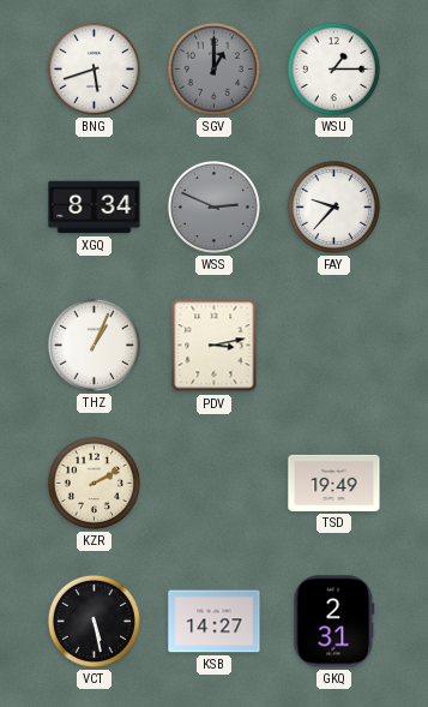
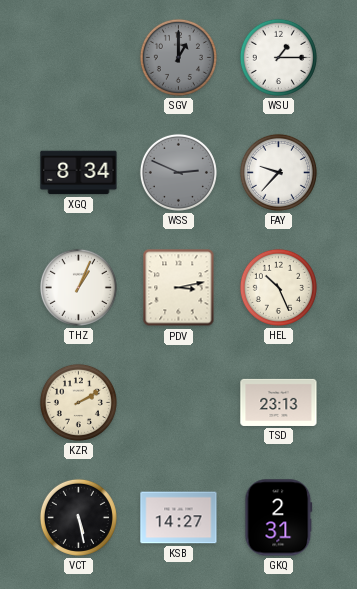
BNG: 5:42 -> none (94, 68)
HEL: none -> 10:26 (278, 287)
TSD: 19:49 -> 23:13 (279, 402)
